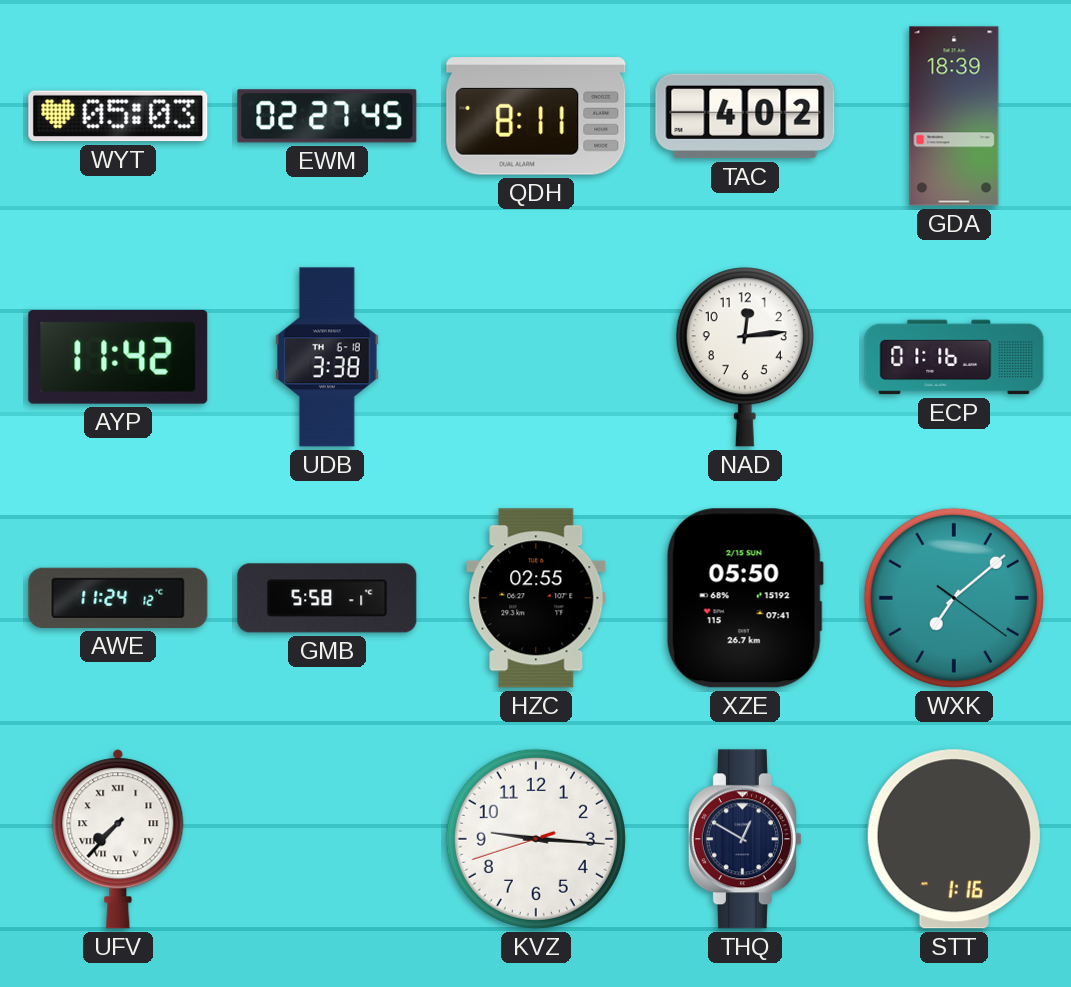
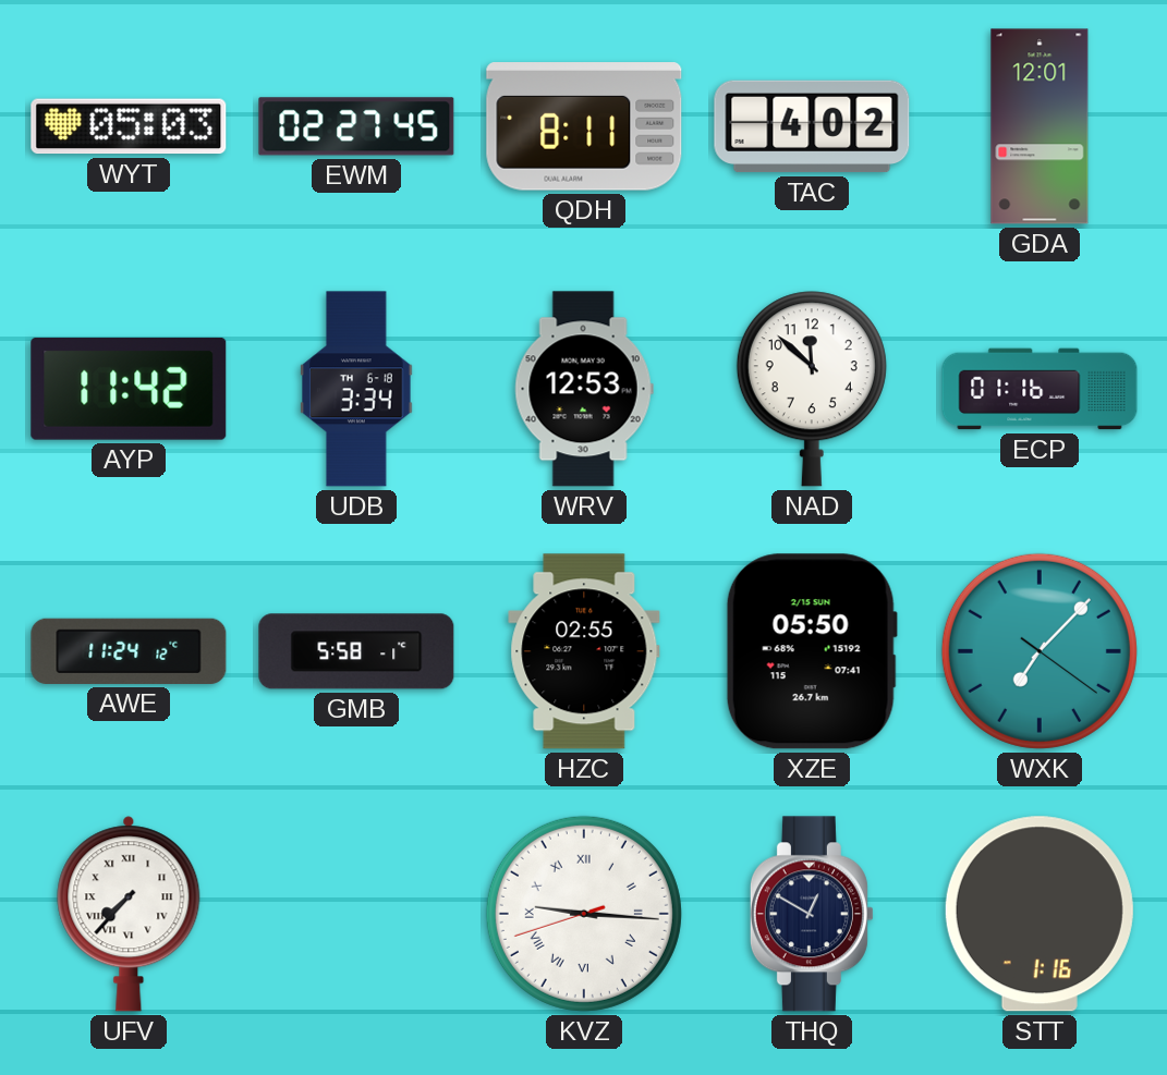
GDA: 18:39 -> 12:01 (1040, 126)
UDB: 3:38 -> 3:34 (357, 389)
WRV: none -> 12:53 (584, 389)
NAD: 12:14 -> 11:52 (812, 389)
WXK: 7:08 -> 7:07 (1040, 651)
KVZ numerals: Arabic -> Roman (584, 914)
